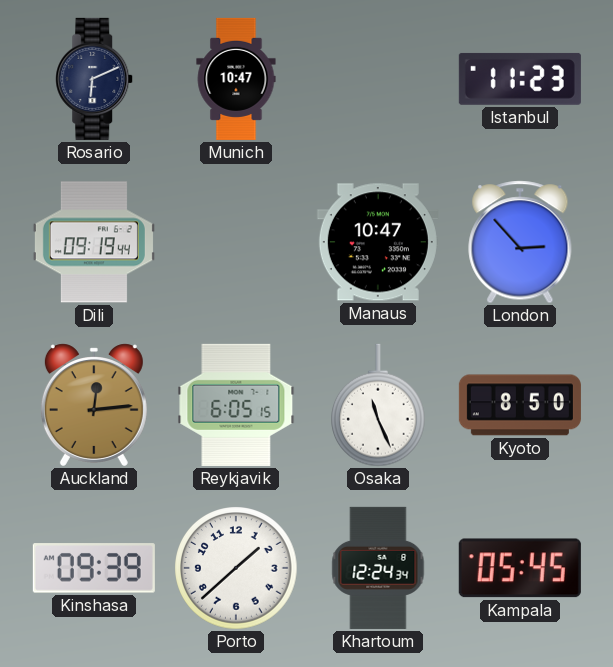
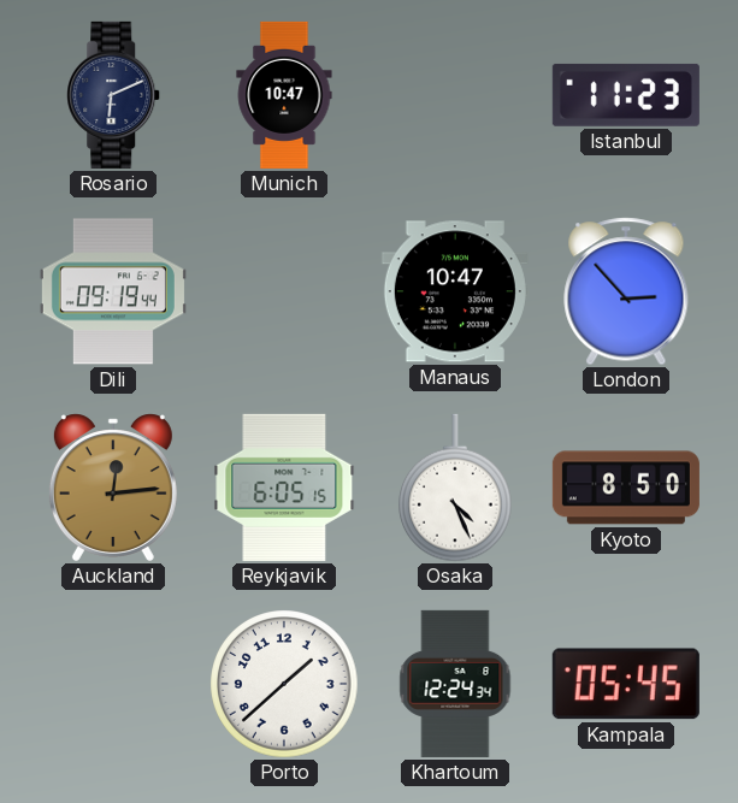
Osaka: 11:26 -> 4:26 (456, 488)
Kinshasa: 09:39 -> none (94, 568)
